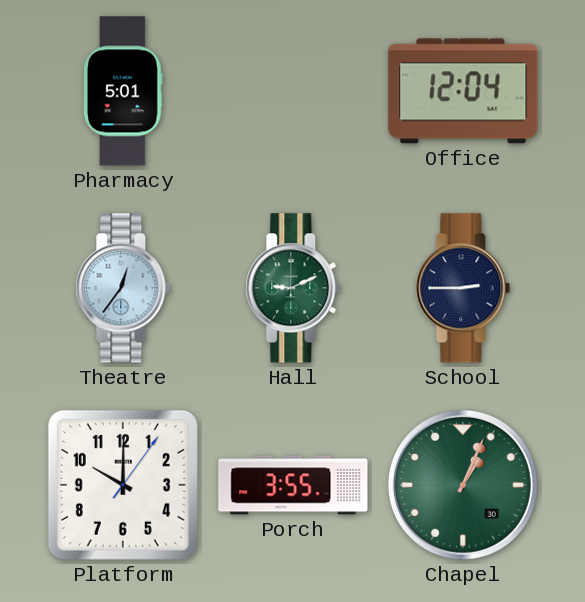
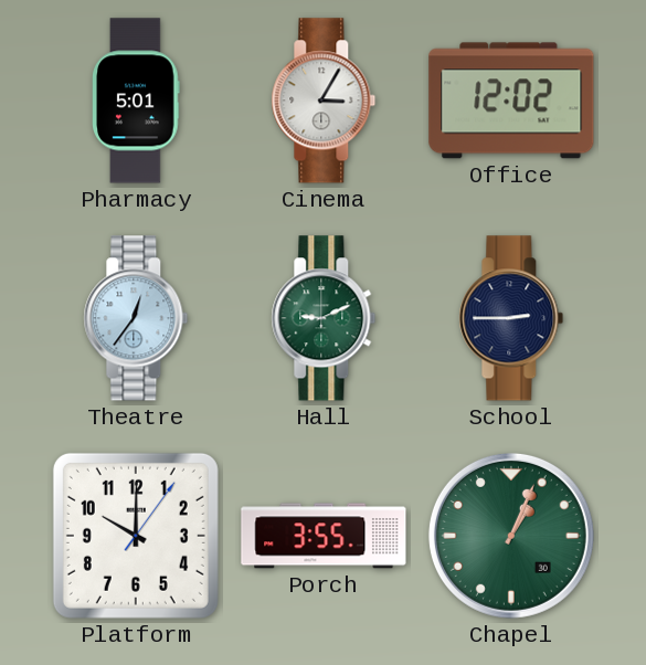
Cinema: none -> 3:05 (324, 101)
Office: 12:04 -> 12:02 (511, 101)
